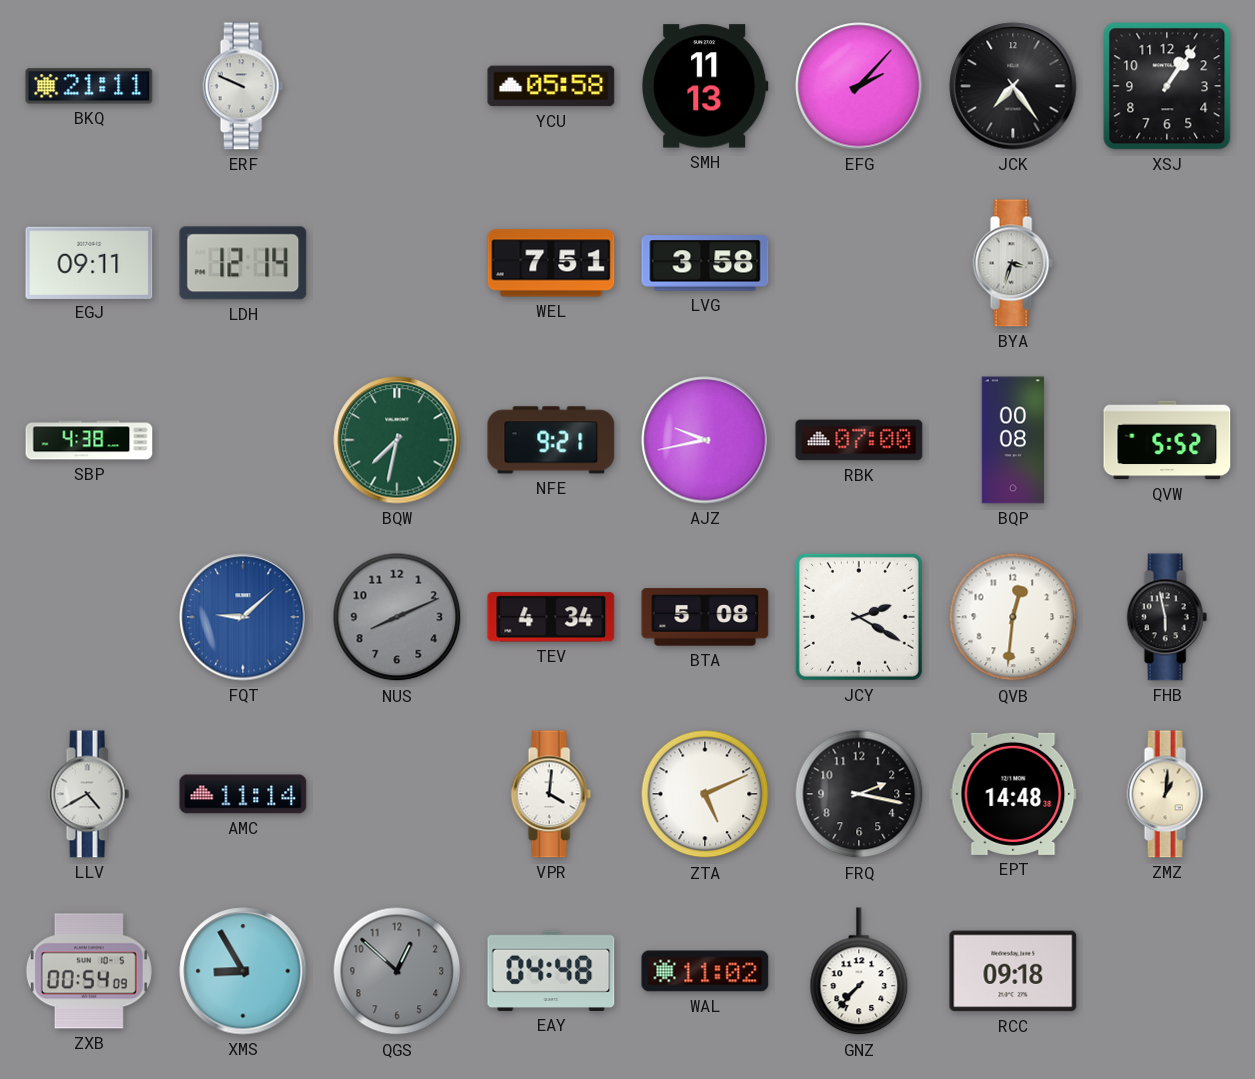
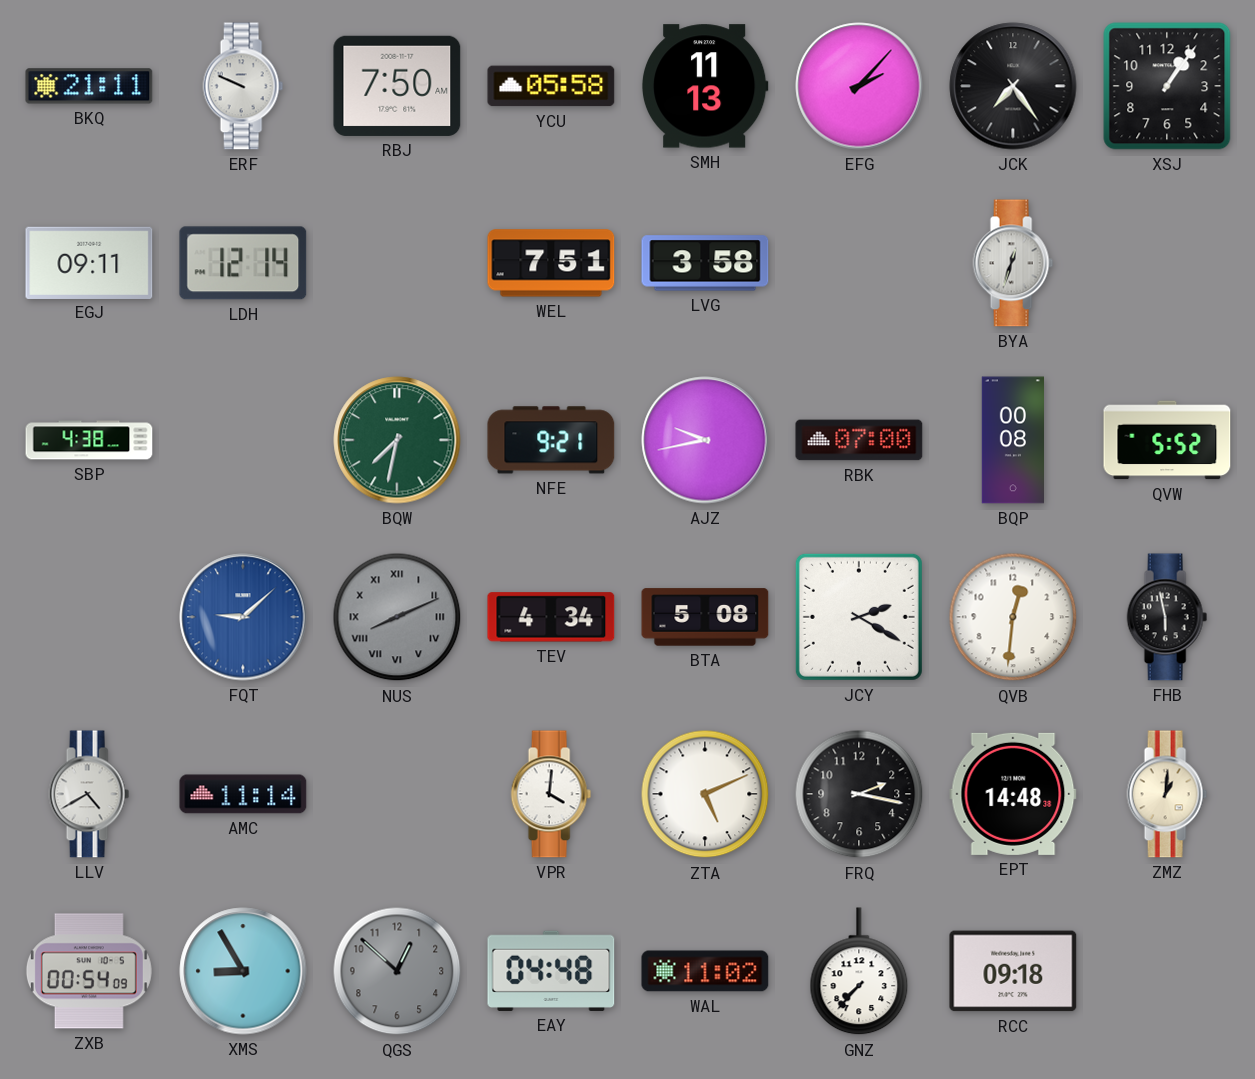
RBJ: none -> 7:50 (397, 86)
BYA: 3:33 -> 12:33 (1013, 263)
NUS numerals: Arabic -> Roman (397, 617)
